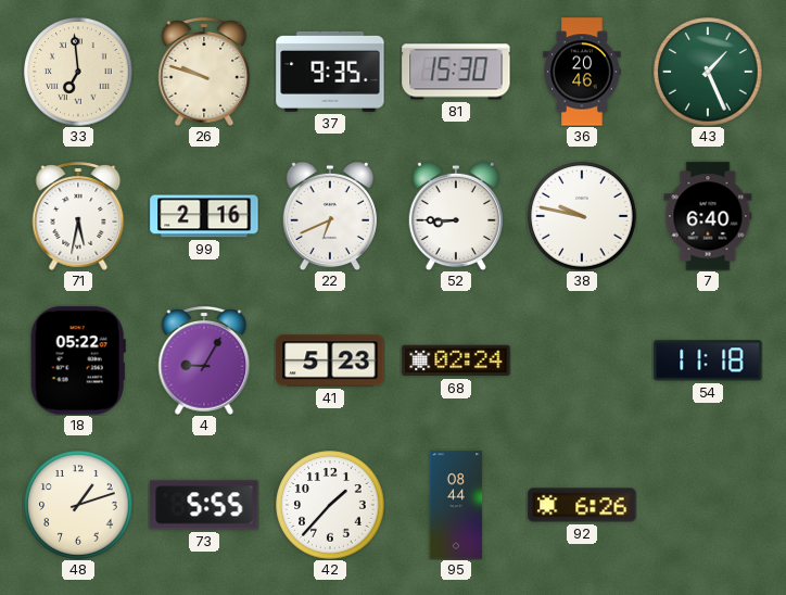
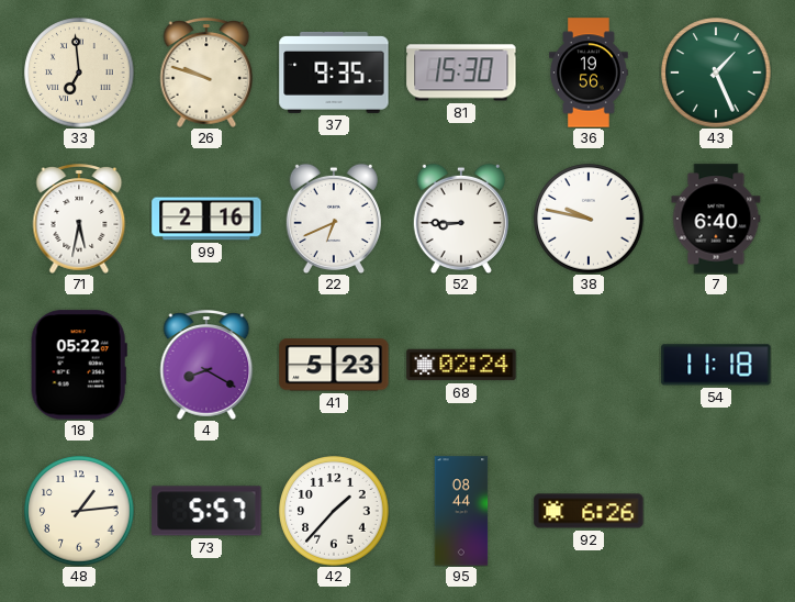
36: 20:46 -> 19:56 (589, 73)
4: 9:05 -> 8:20 (206, 365)
48: 1:12 -> 1:14 (79, 511)
73: 5:55 -> 5:57 (206, 511)
